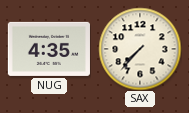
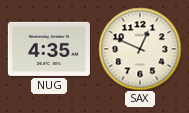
SAX: 7:37 -> 12:49 (140, 49)
